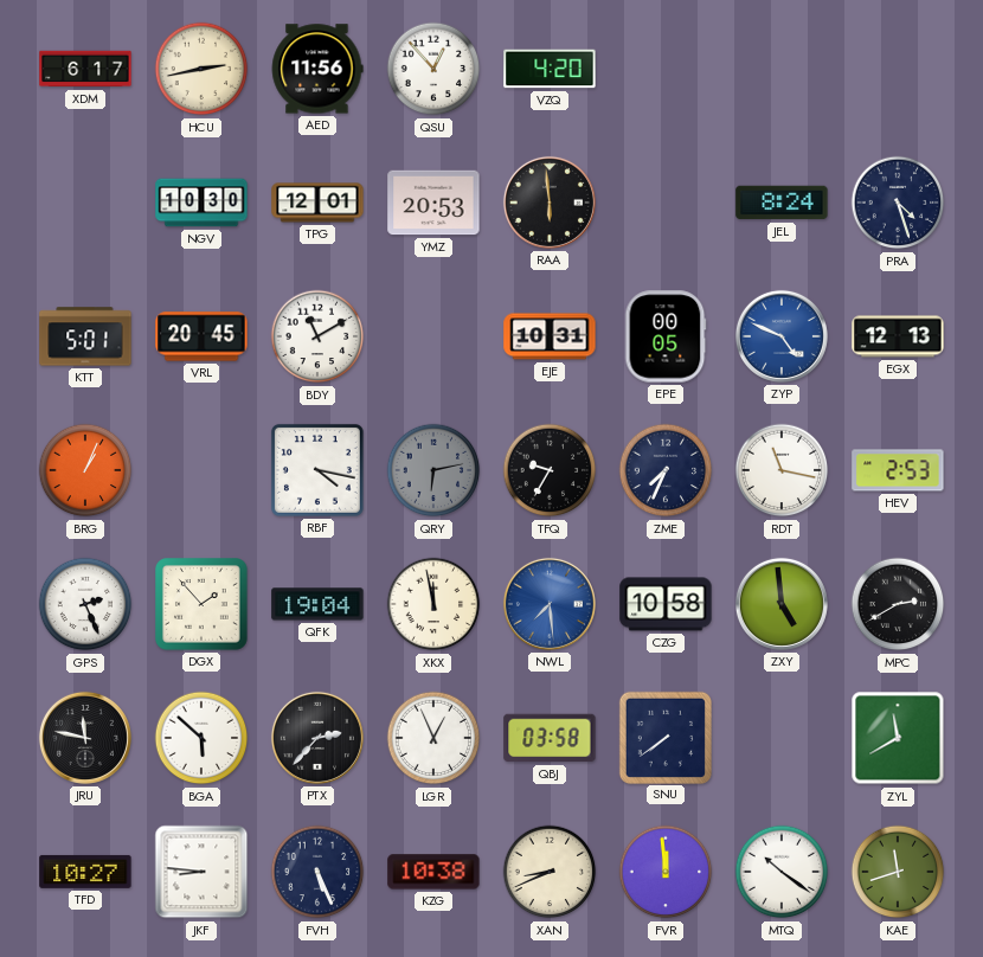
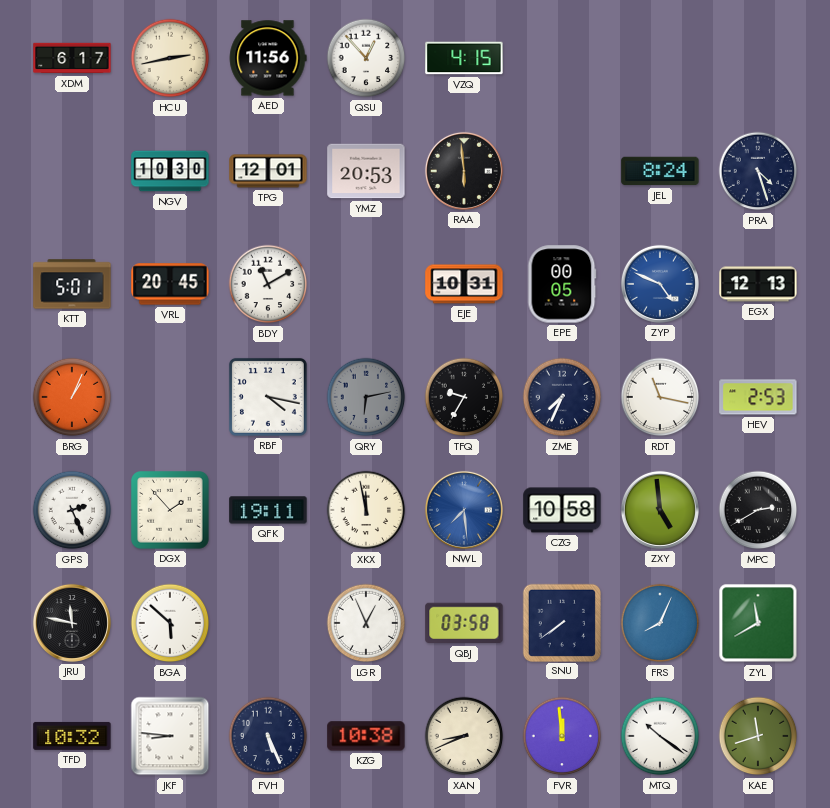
VZQ: 4:20 -> 4:15 (464, 58)
QFK: 19:04 -> 19:11 (268, 510)
PTX: 2:37 -> none (317, 738)
FRS: none -> 8:04 (660, 623)
TFD: 10:27 -> 10:32 (72, 736)
